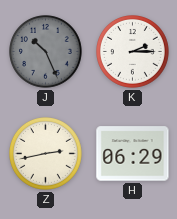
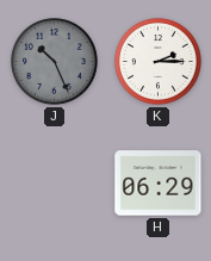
Z: 2:43 -> none (46, 154)
